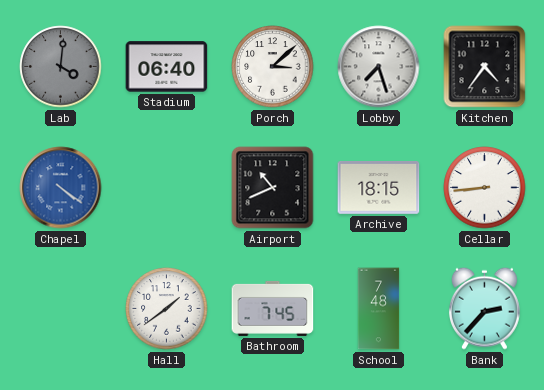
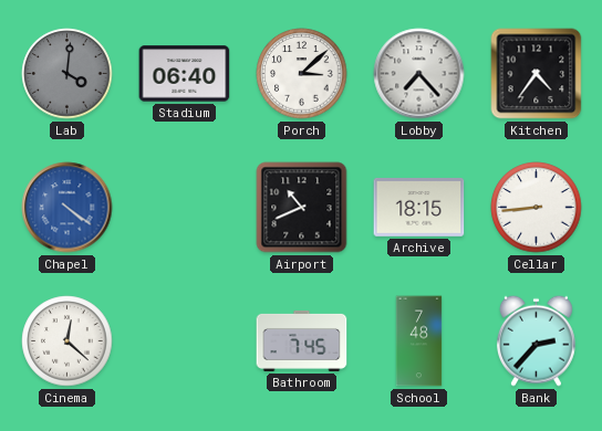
Lobby: 7:27 -> 7:23 (419, 74)
Cinema: none -> 12:22 (68, 341)
Hall: 1:39 -> none (167, 309)
